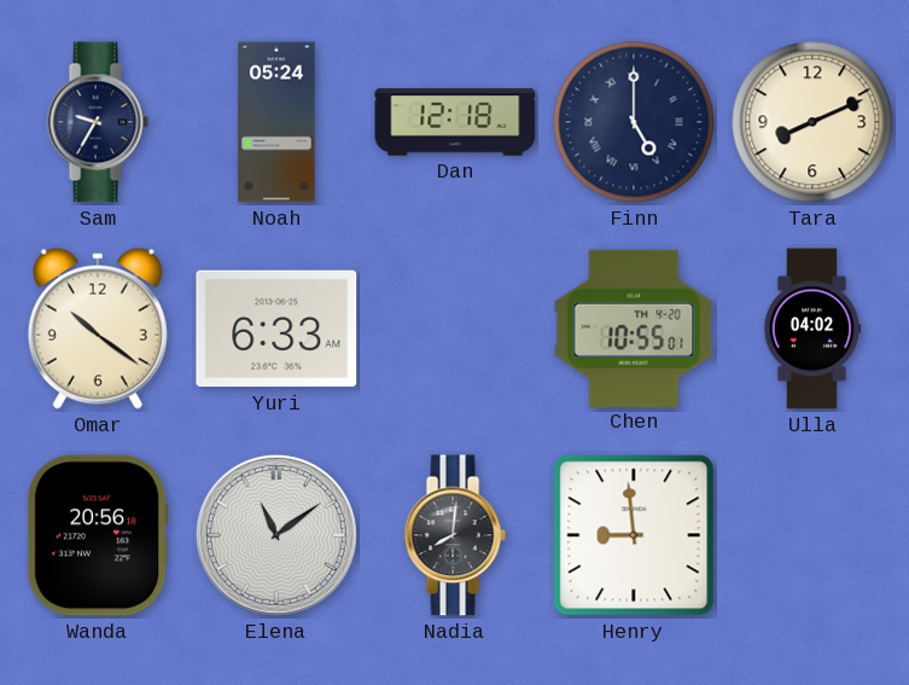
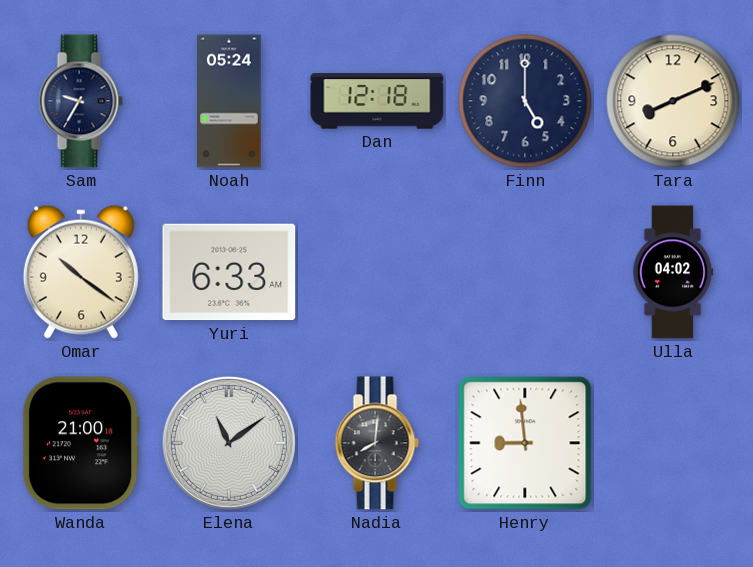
Finn numerals: Roman -> Arabic (525, 101)
Chen: 10:55 -> none (634, 327)
Wanda: 20:56 -> 21:00 (81, 443)
